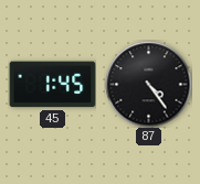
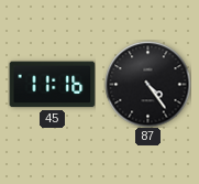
45: 1:45 -> 11:16 (52, 85)
